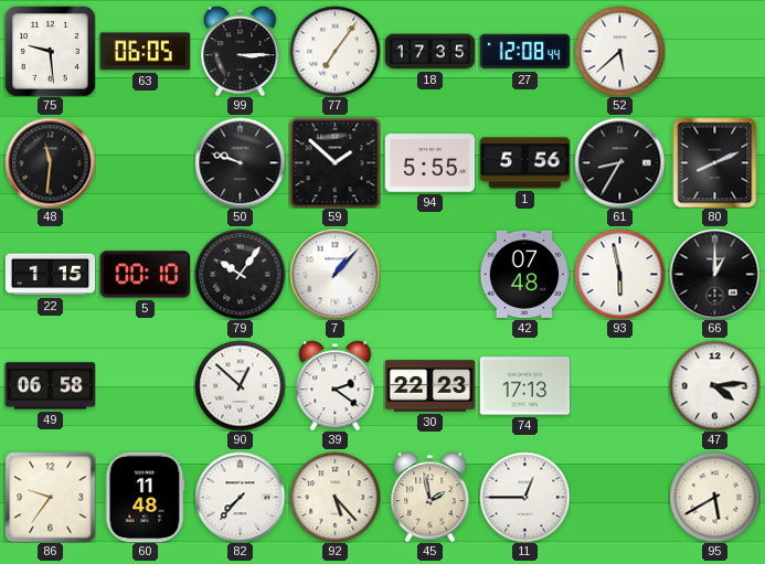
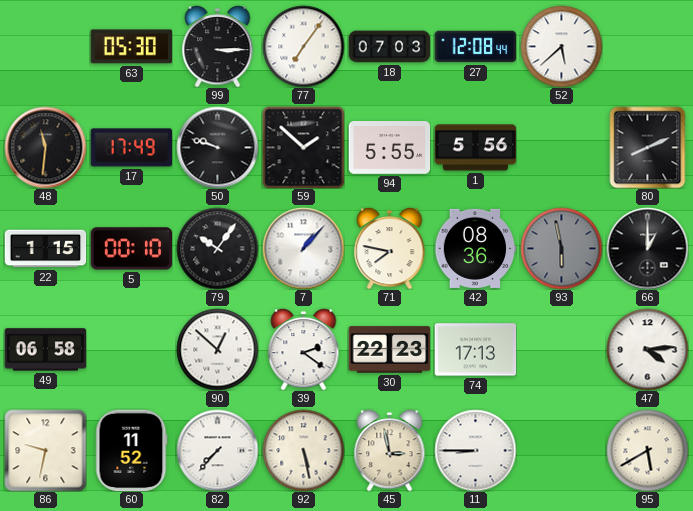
75: 9:29 -> none (51, 52)
63: 06:05 -> 05:30 (131, 47)
18: 17:35 -> 07:03 (389, 47)
17: none -> 17:49 (131, 148)
61: 8:35 -> none (619, 162)
71: none -> 7:47 (390, 249)
42: 07:48 -> 08:36 (475, 248)
93 dial: white -> grey (561, 248)
86: 9:36 -> 9:32 (45, 450)
60: 11:48 -> 11:52 (131, 450)
92: 5:23 -> 5:28 (303, 450)
45: 1:58 -> 2:58 (390, 451)
11: 12:45 -> 8:45 (475, 450)
